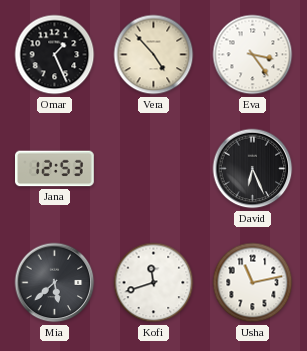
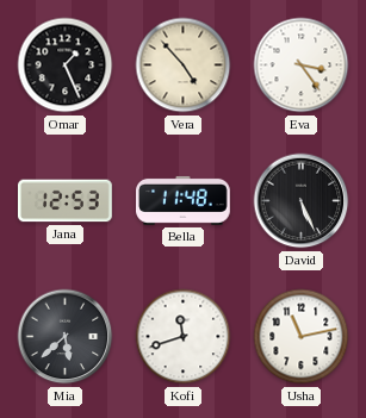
Bella: none -> 11:48 (184, 200)
David: 6:26 -> 5:26 (302, 201)
